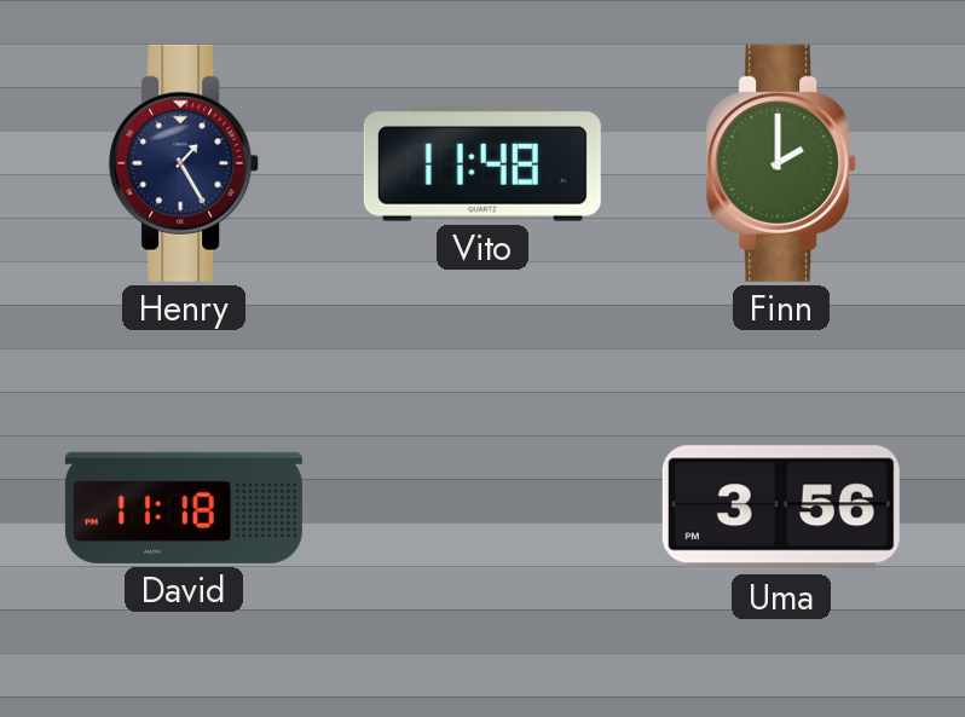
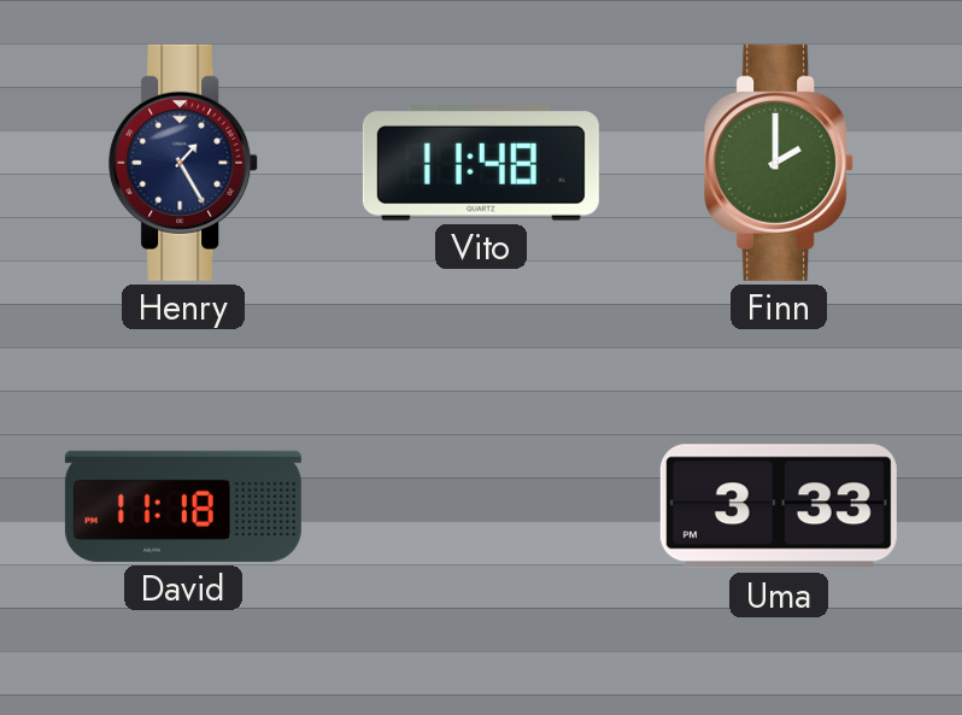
Uma: 3:56 -> 3:33 (779, 506)
